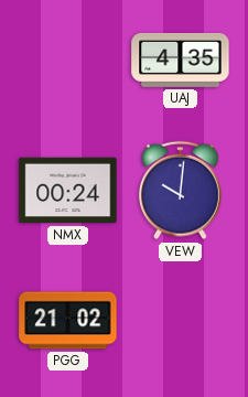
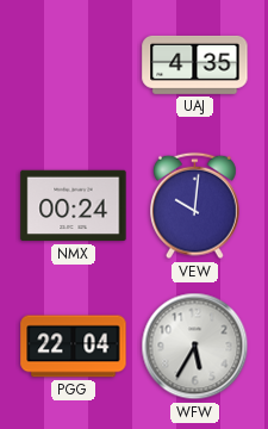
PGG: 21:02 -> 22:04 (74, 347)
WFW: none -> 5:35 (195, 347)
